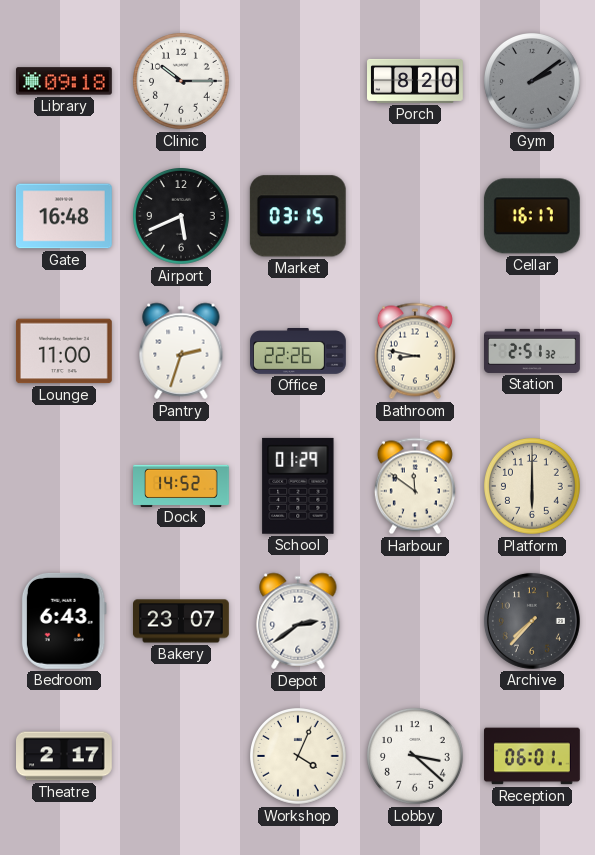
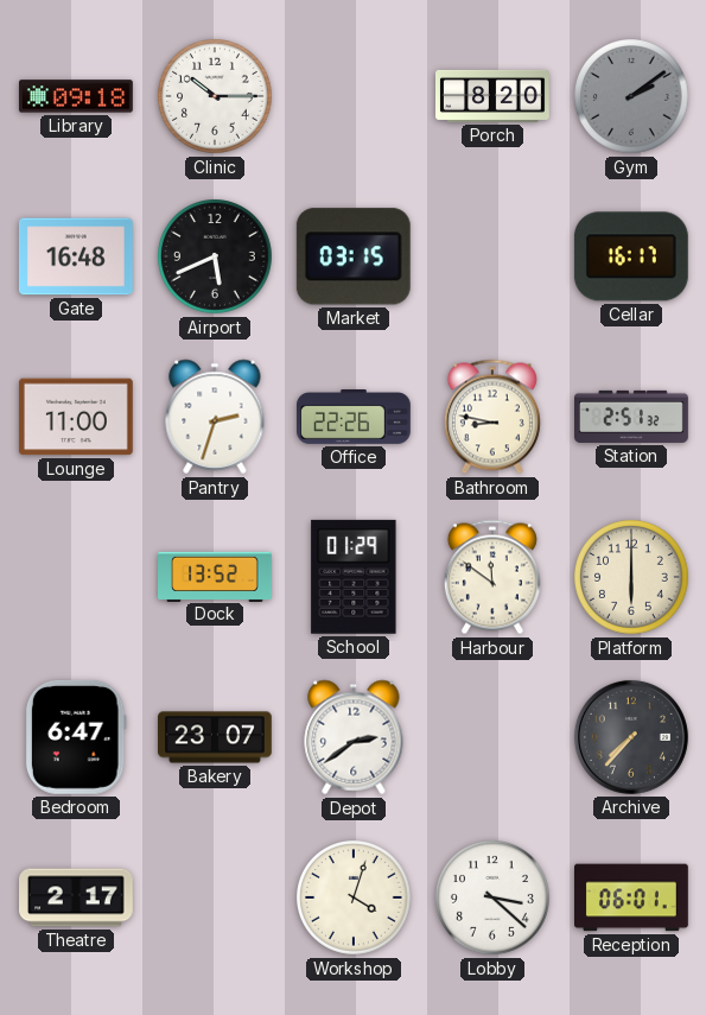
Dock: 14:52 -> 13:52 (215, 576)
Bedroom: 6:43 -> 6:47 (76, 737)
Workshop: 4:04 -> 4:03 (355, 899)
